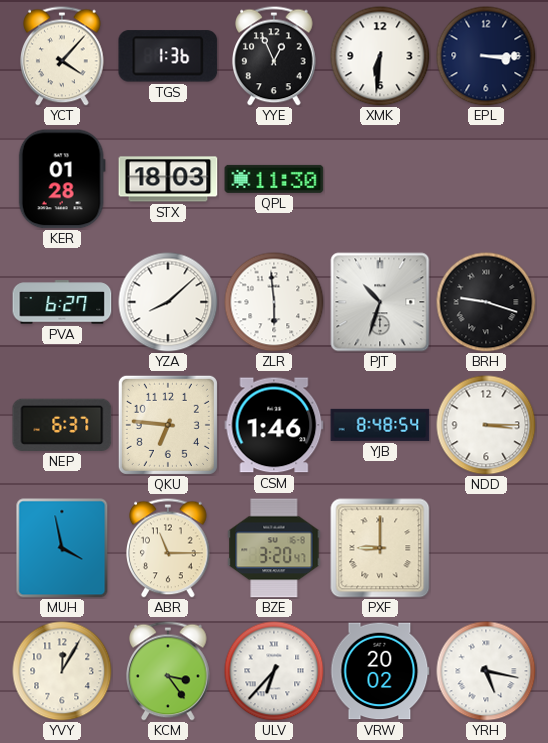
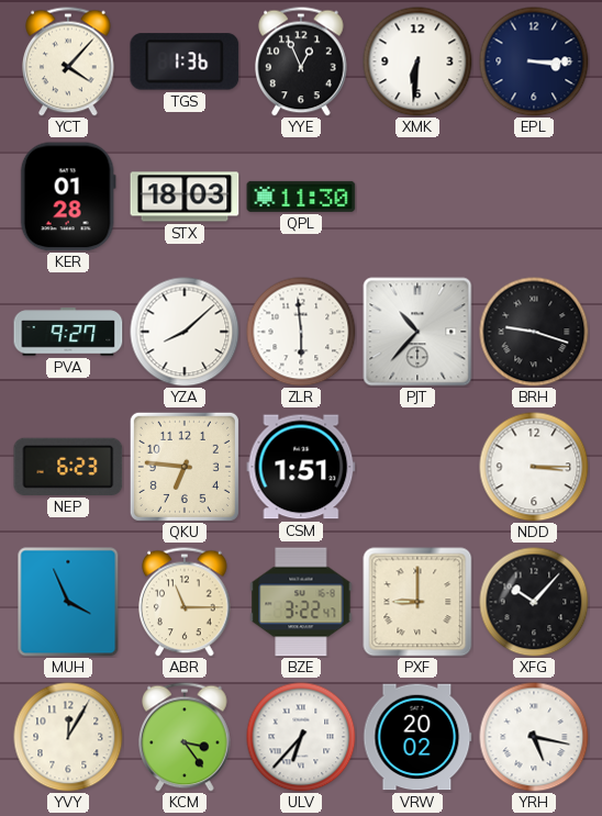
PVA: 6:27 -> 9:27 (68, 332)
PJT: 10:33 -> 10:37 (417, 332)
NEP: 6:37 -> 6:23 (68, 467)
CSM: 1:46 -> 1:51 (301, 467)
YJB: 8:48 -> none (380, 425)
MUH: 3:58 -> 3:56 (68, 602)
BZE: 3:20 -> 3:22 (301, 602)
XFG: none -> 10:07 (534, 602)
